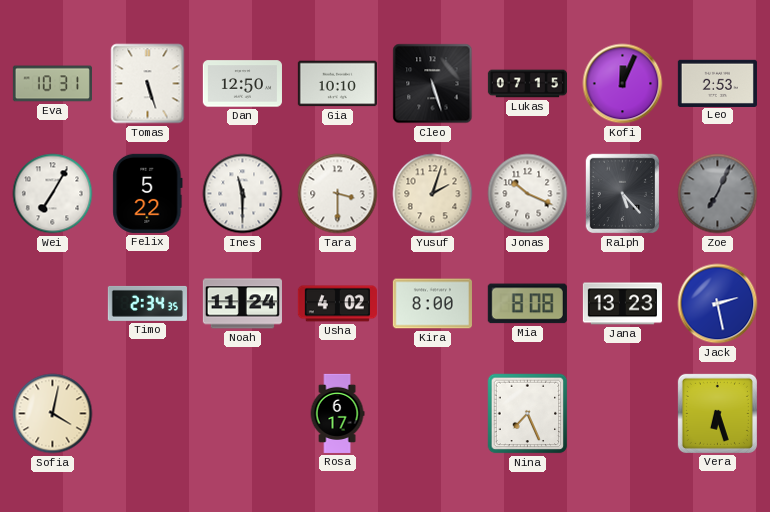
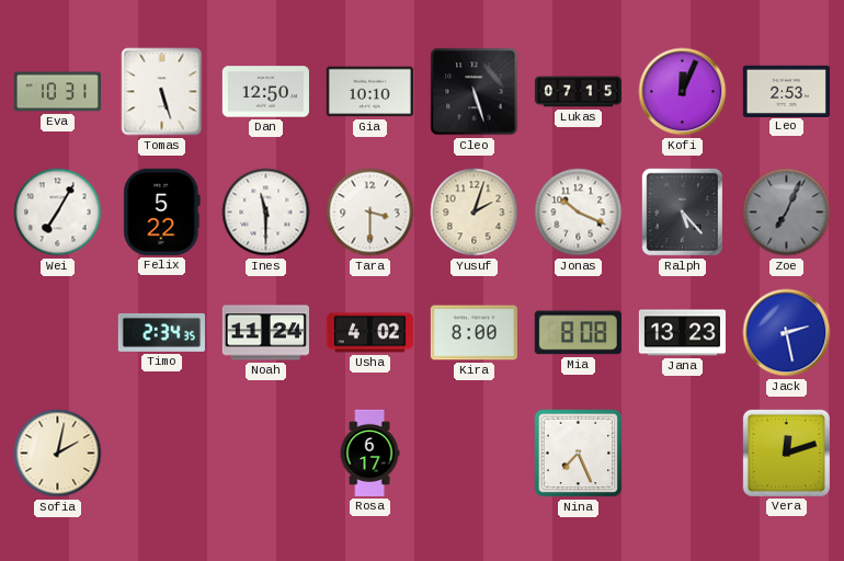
Sofia: 4:02 -> 2:02 (58, 454)
Vera: 6:27 -> 12:12 (786, 453)
